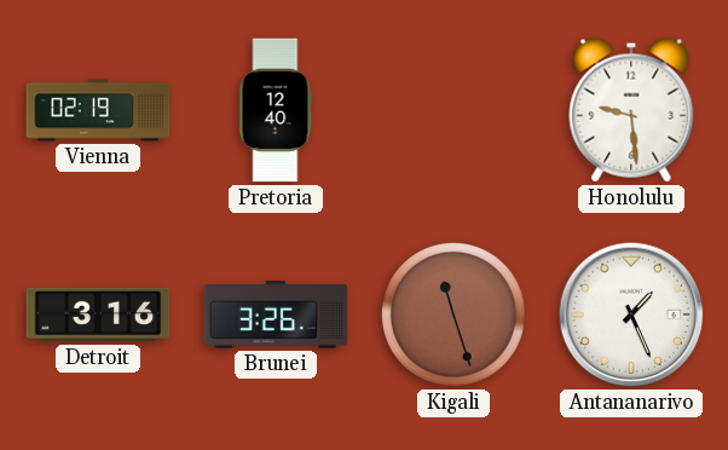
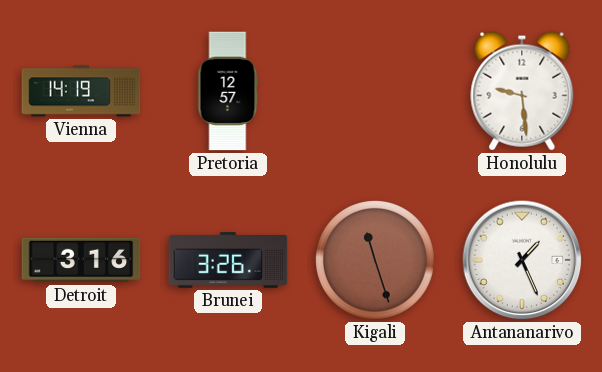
Vienna: 02:19 -> 14:19 (81, 91)
Pretoria: 12:40 -> 12:57 (228, 91)
